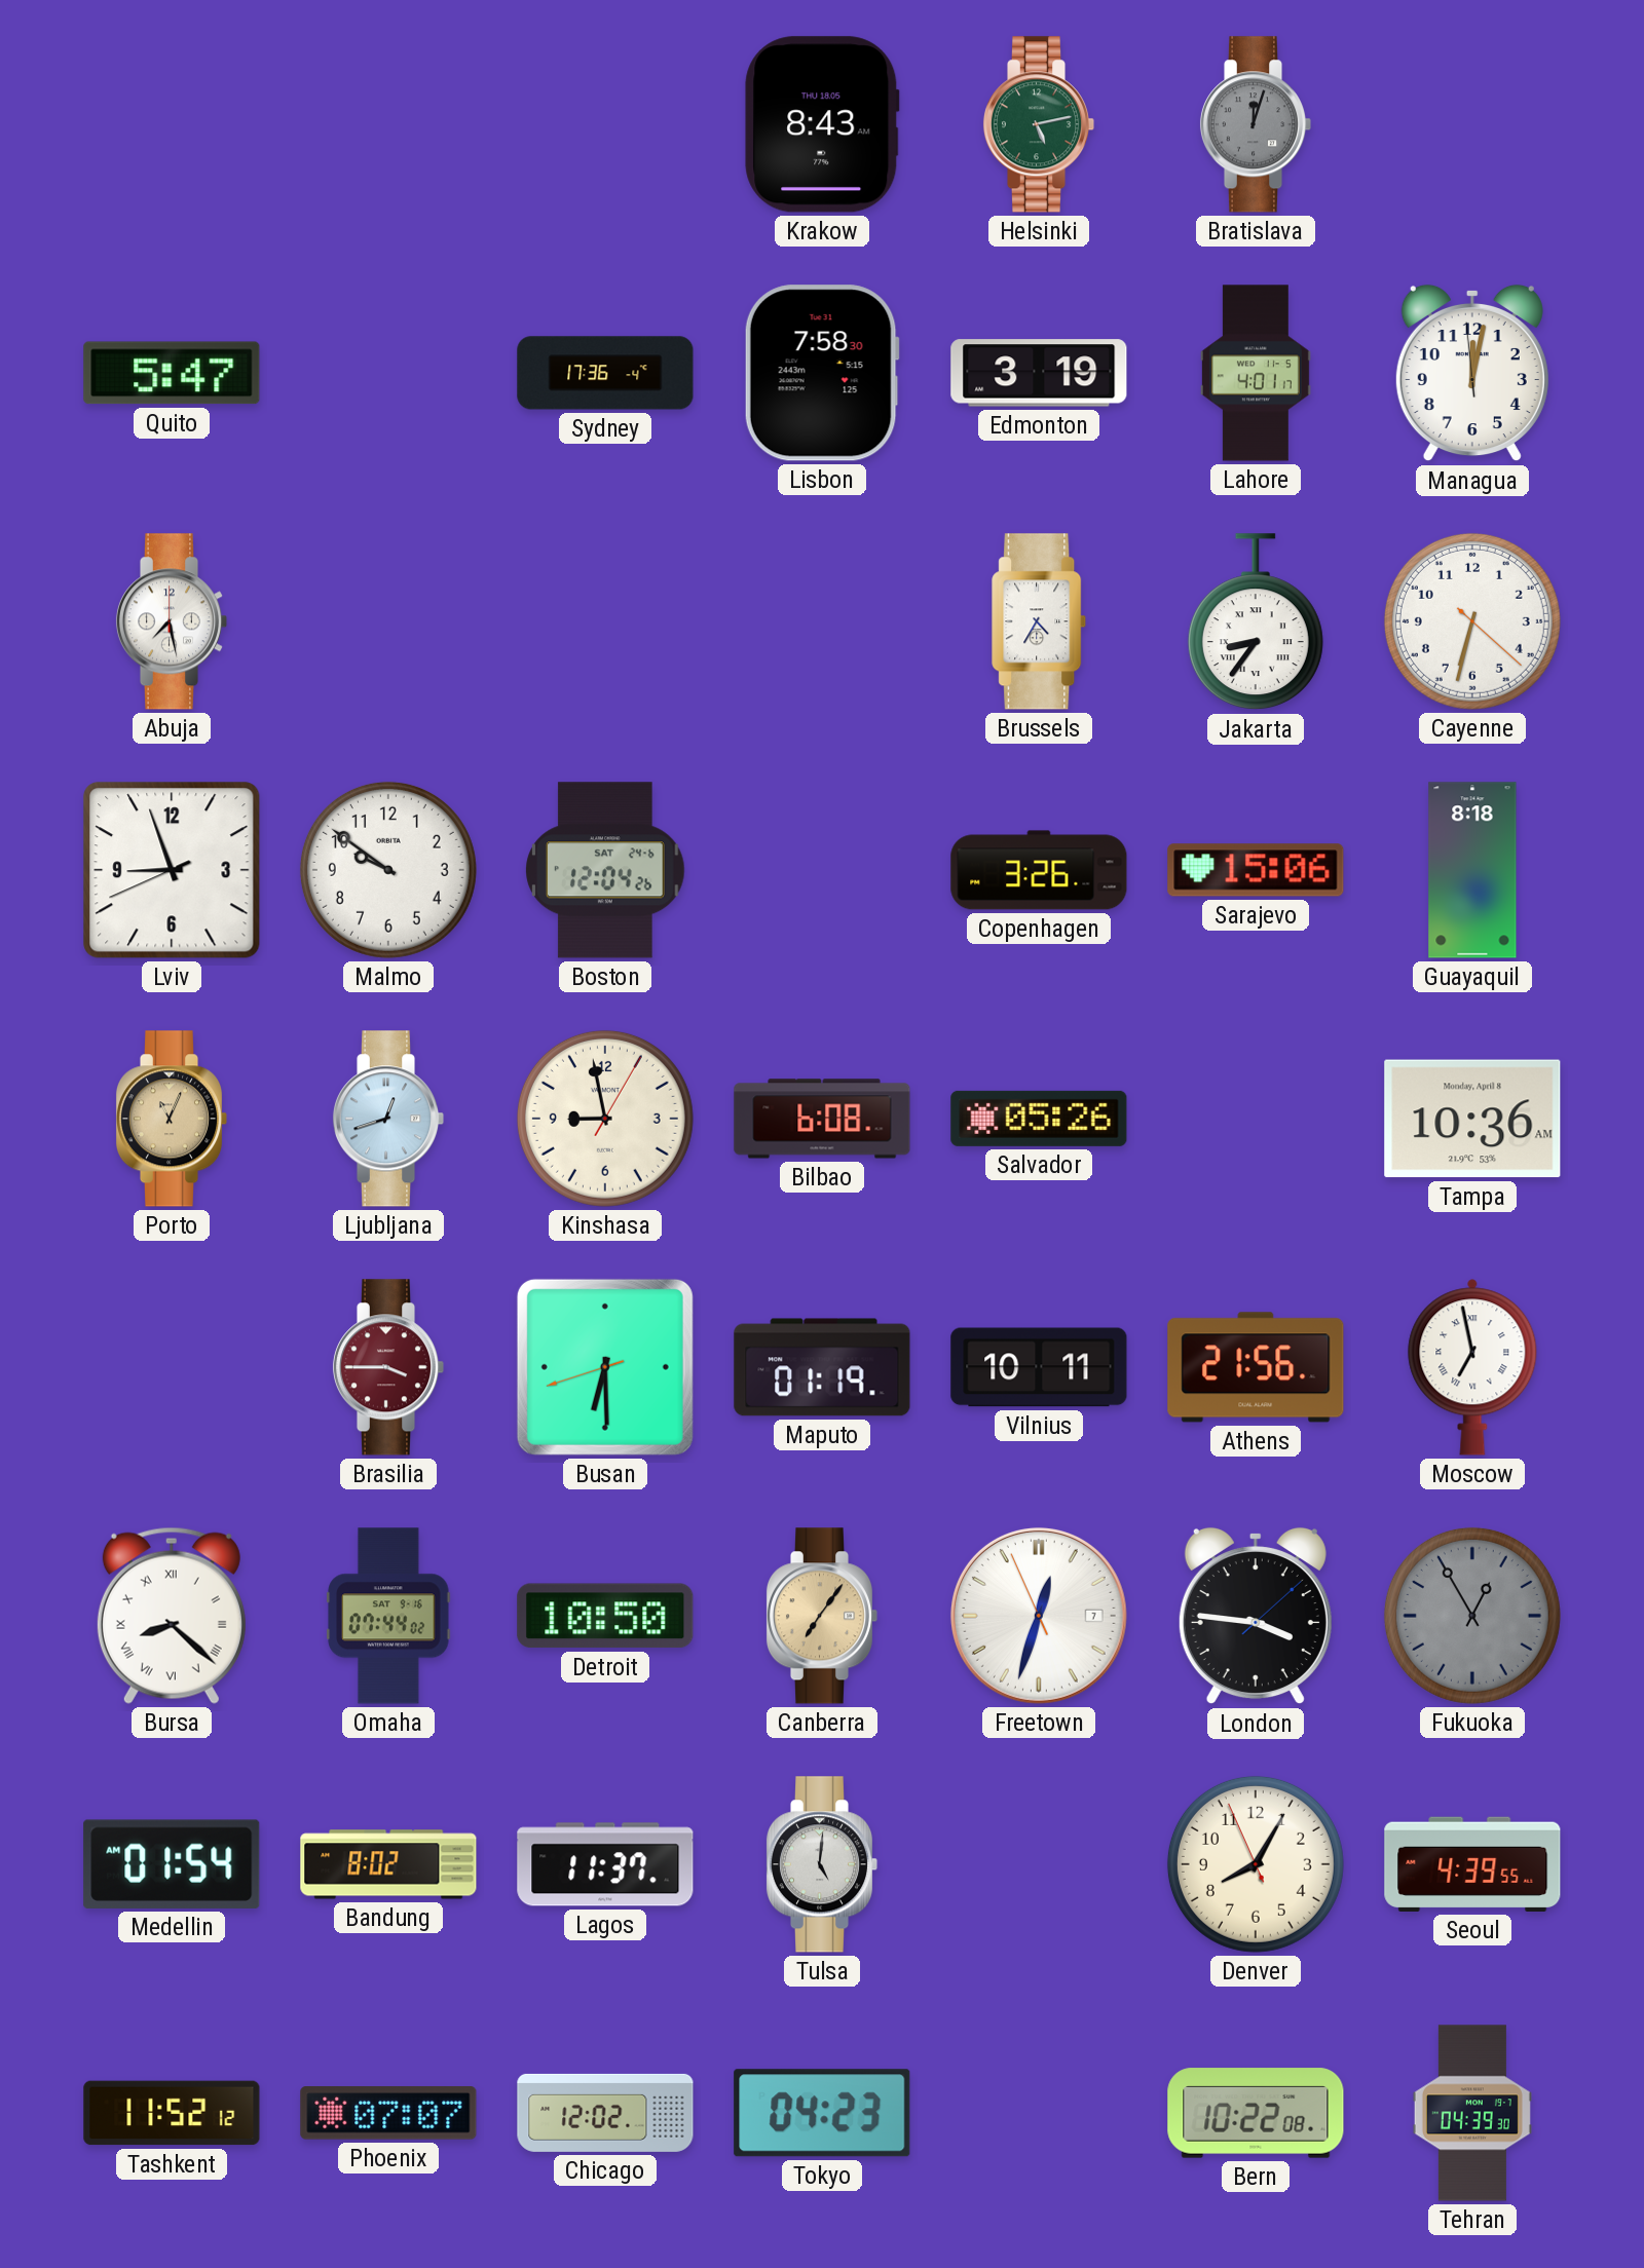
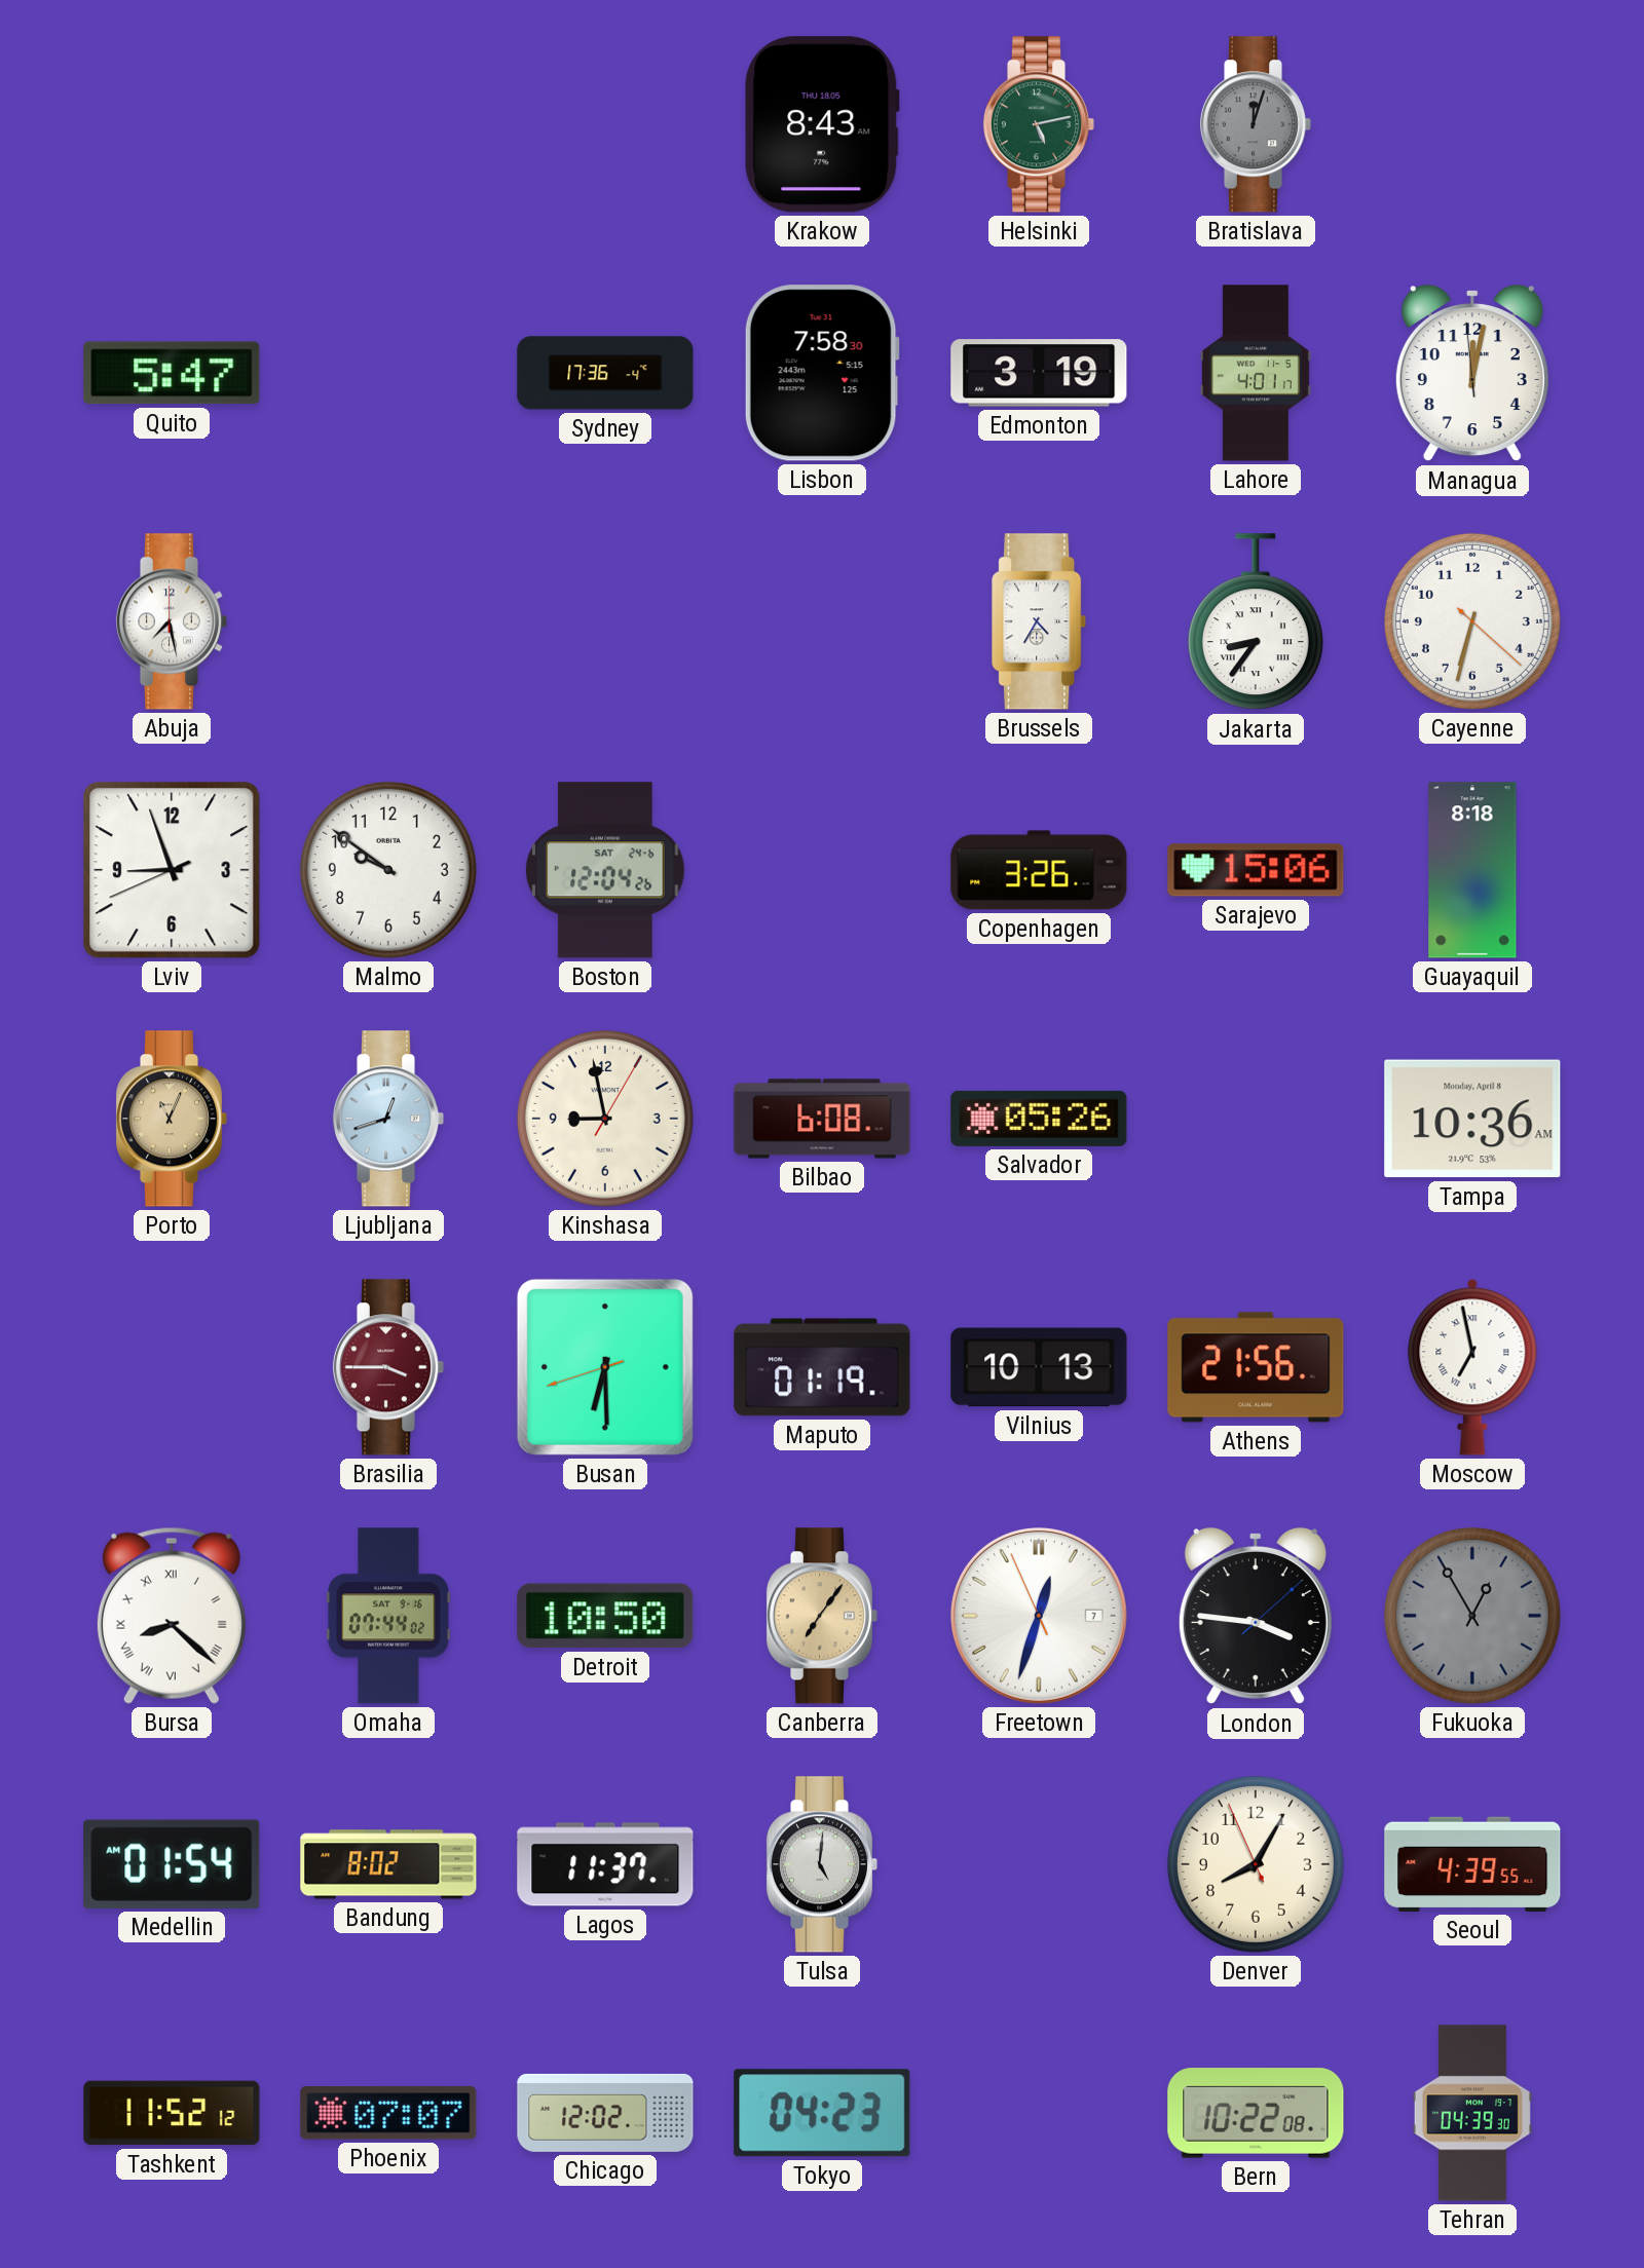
Vilnius: 10:11 -> 10:13 (1039, 1367)
